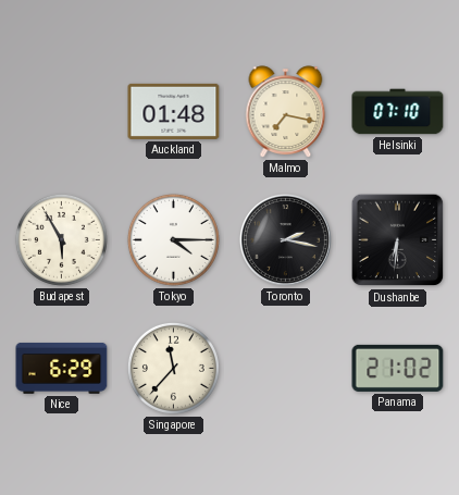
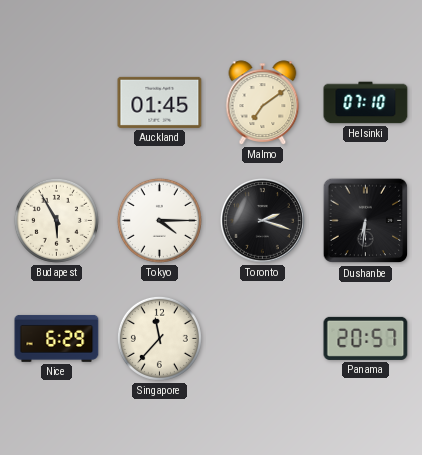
Auckland: 01:48 -> 01:45 (160, 102)
Malmo: 7:17 -> 7:09 (263, 103)
Toronto: 2:17 -> 2:18 (262, 220)
Panama: 21:02 -> 20:57 (366, 338)
